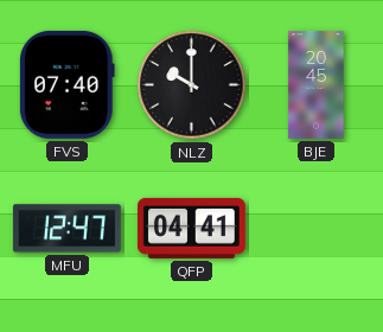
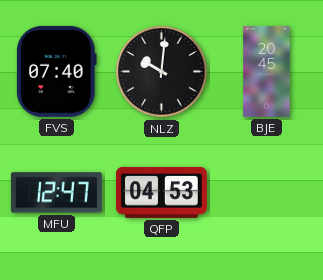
NLZ: 10:00 -> 10:01 (162, 72)
QFP: 04:41 -> 04:53 (161, 192)
